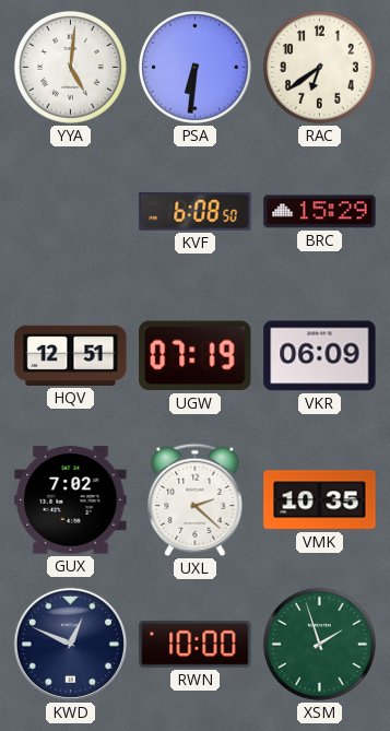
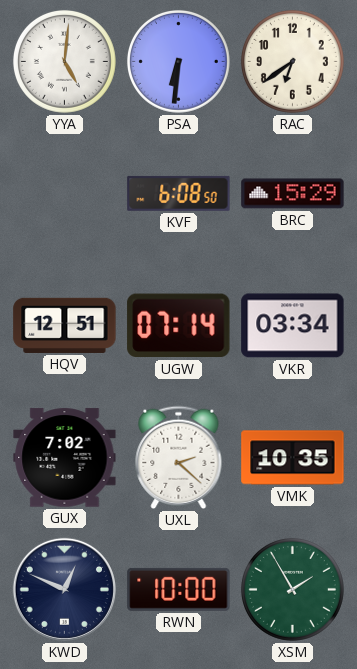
UGW: 07:19 -> 07:14 (179, 326)
VKR: 06:09 -> 03:34 (293, 326)
XSM: 1:57 -> 1:55 (292, 589)
